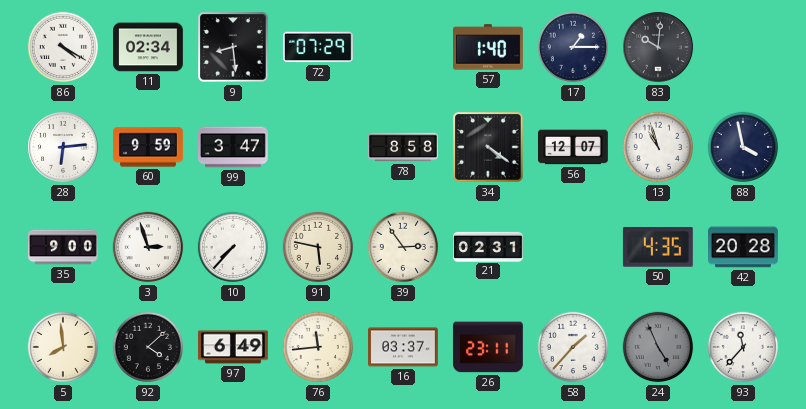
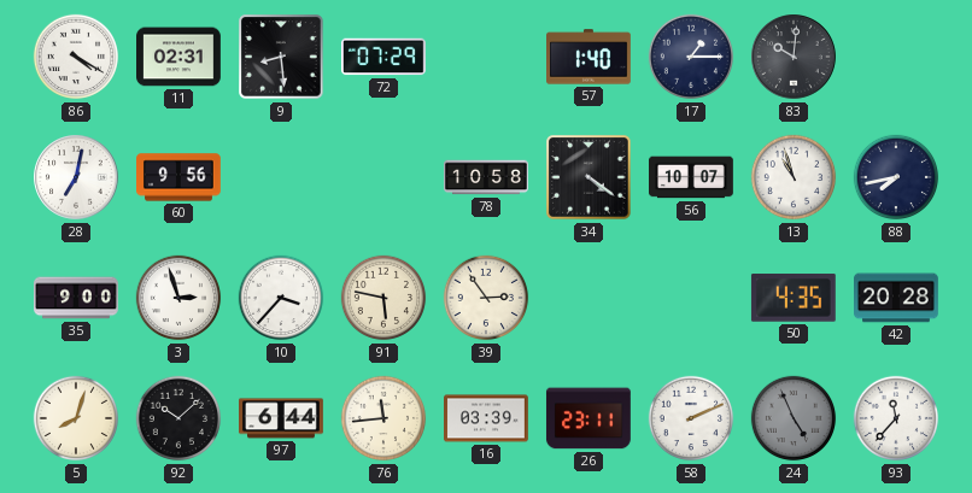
11: 02:34 -> 02:31 (180, 57)
28: 6:14 -> 7:02 (76, 177)
60: 9:59 -> 9:56 (180, 177)
99: 3:47 -> none (234, 147)
78: 8:58 -> 10:58 (486, 177)
56: 12:07 -> 10:07 (692, 177)
88: 3:58 -> 7:43 (896, 177)
10: 7:37 -> 3:37 (281, 298)
21: 02:31 -> none (489, 246)
5: 7:59 -> 8:03 (76, 418)
92: 4:08 -> 10:08 (178, 418)
97: 6:49 -> 6:44 (282, 418)
16: 03:37 -> 03:39 (487, 418)
58: 1:37 -> 2:11 (691, 418)
